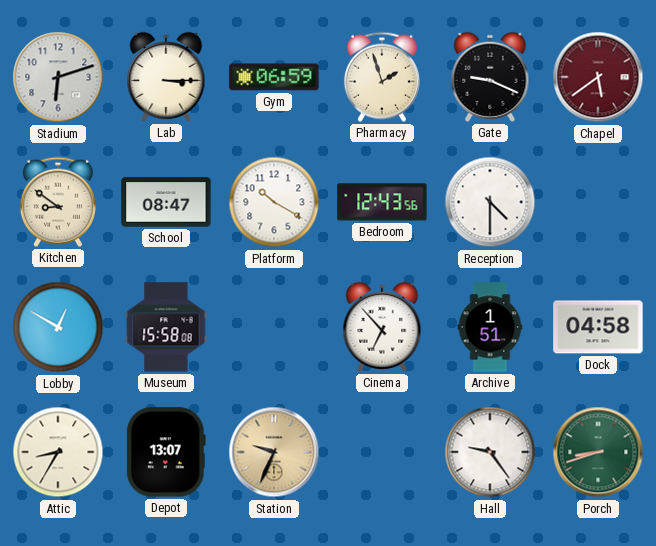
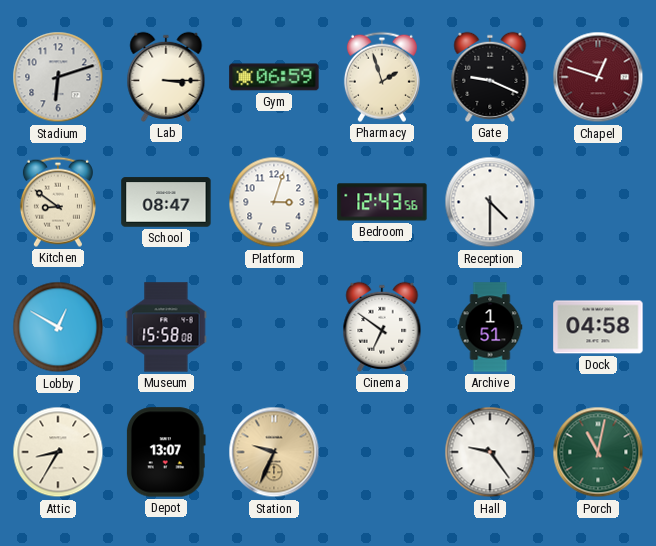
Chapel: 5:39 -> 12:48 (598, 77)
Platform: 10:20 -> 3:03 (274, 202)
Cinema: 6:53 -> 6:51 (382, 327)
Porch: 8:42 -> 11:02 (598, 452)
